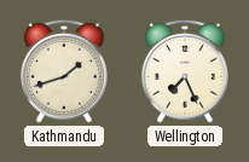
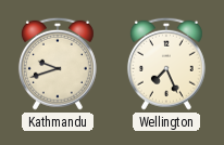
Kathmandu: 1:42 -> 9:42 (58, 64)
